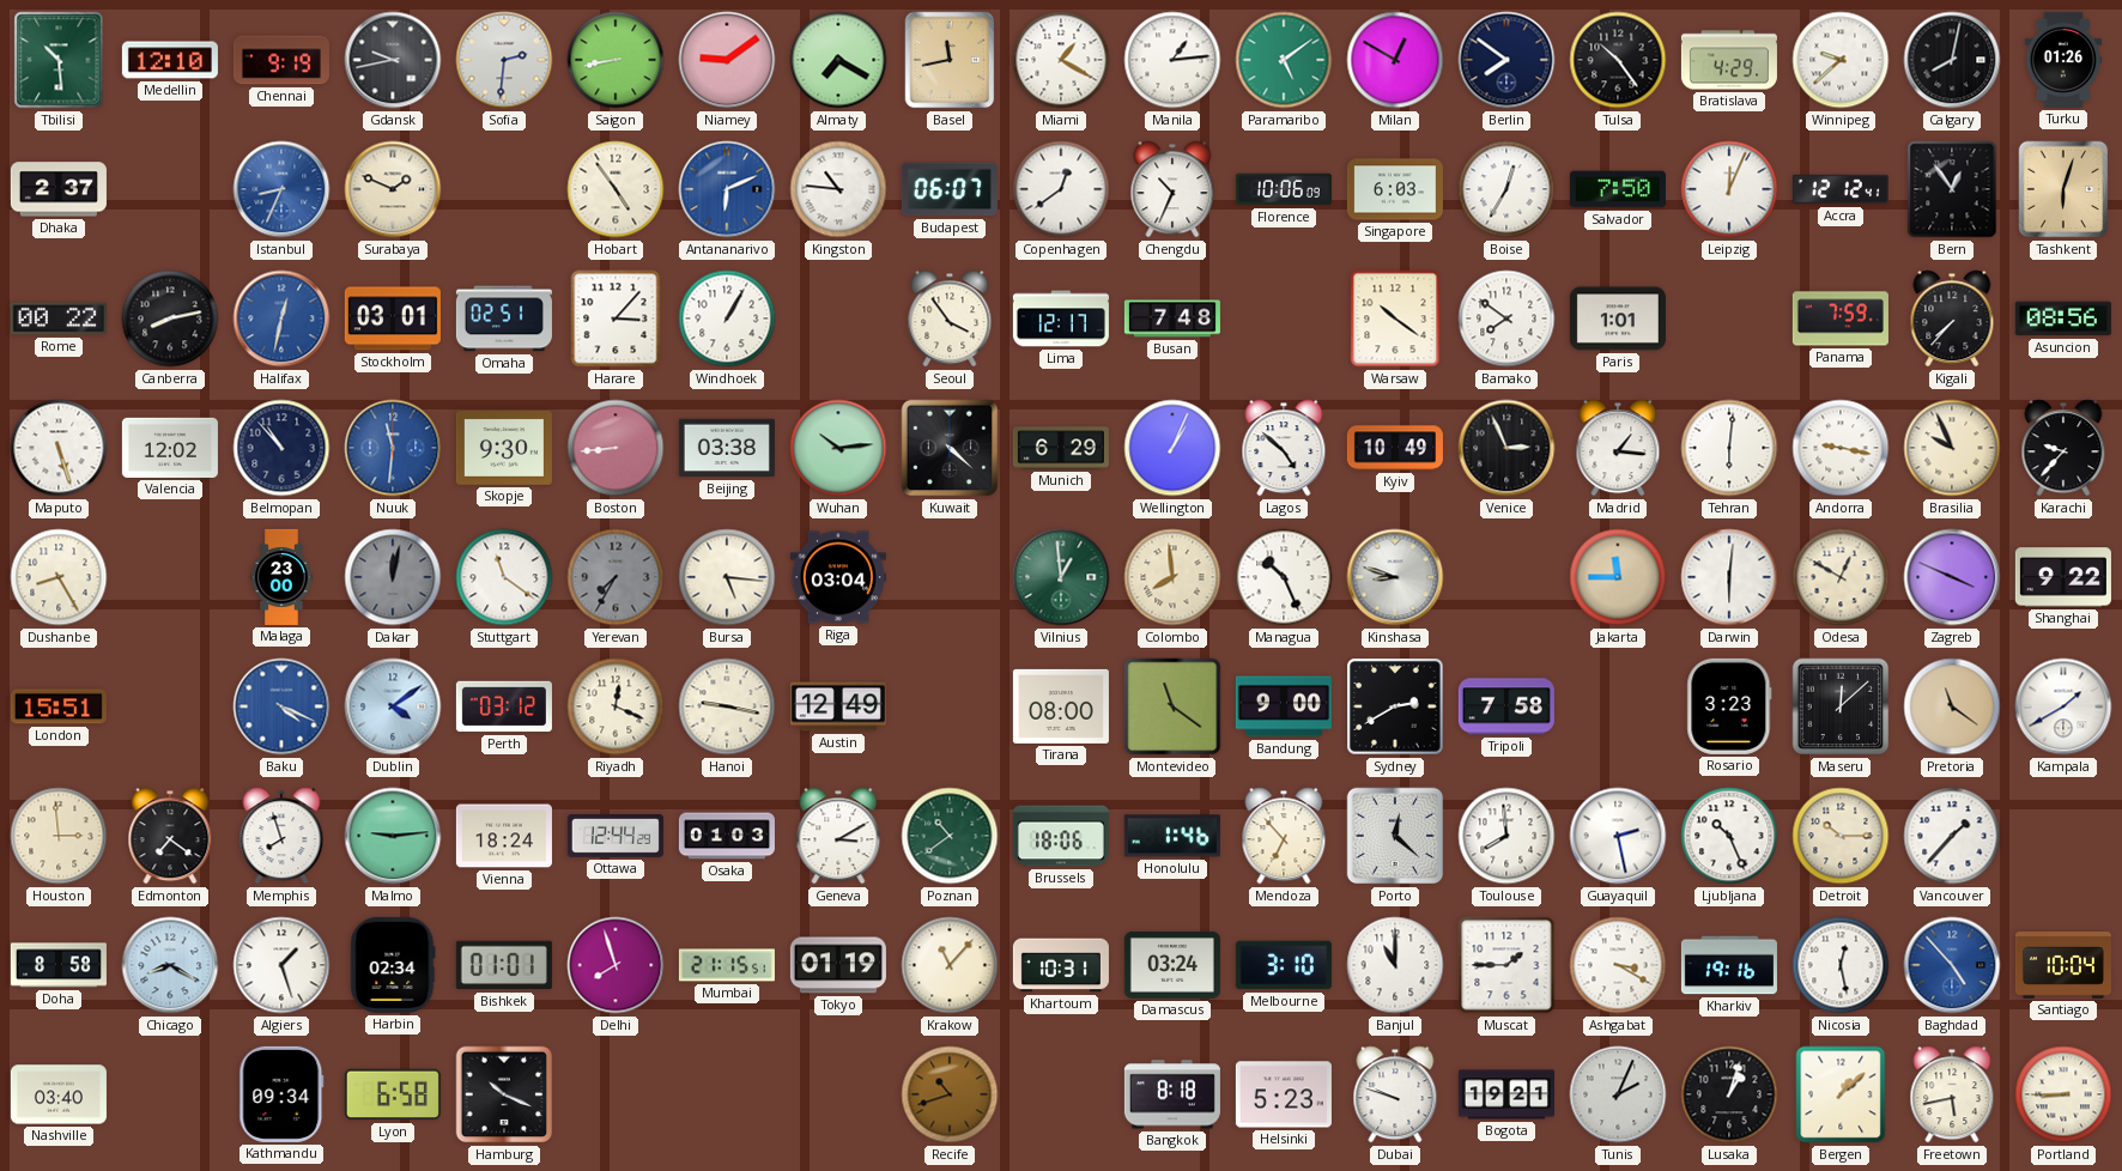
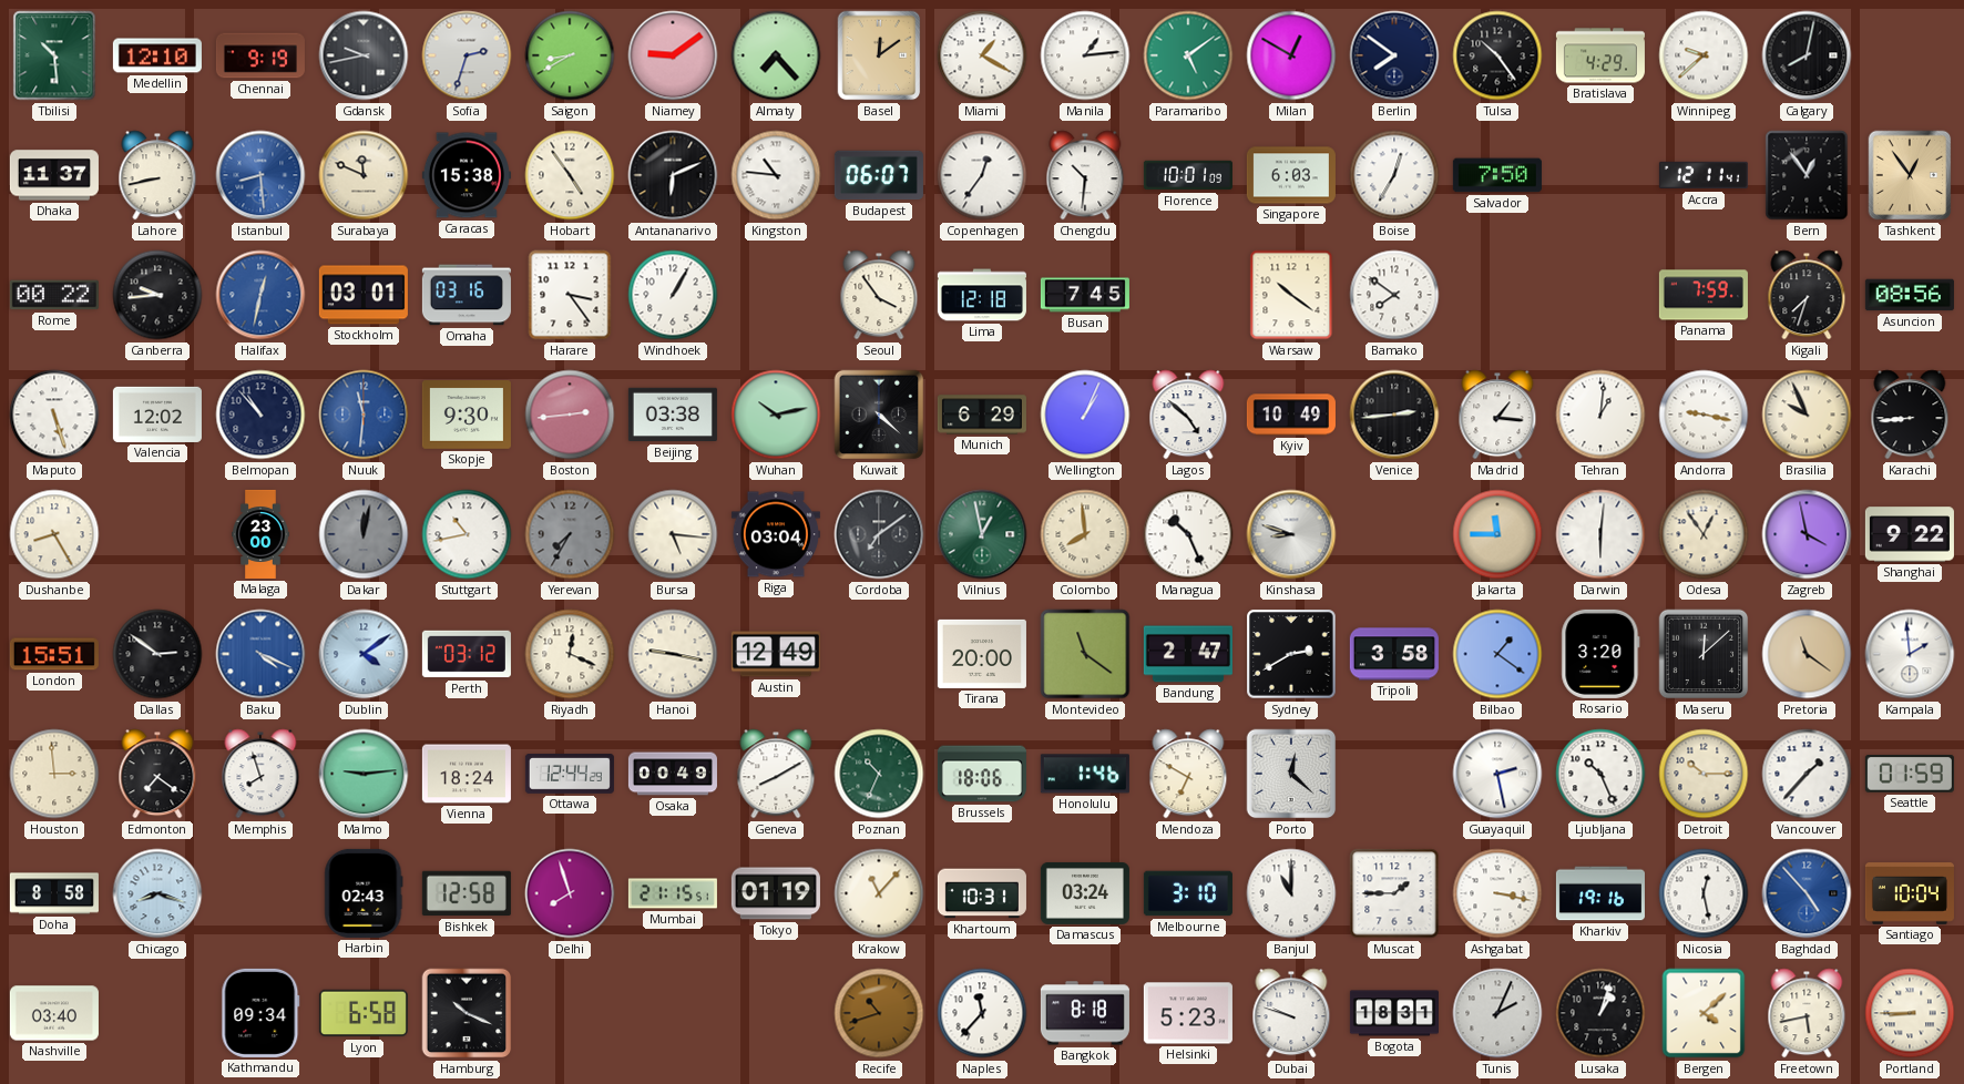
Sofia: 2:31 -> 2:33 (467, 55)
Saigon: 8:43 -> 8:40 (570, 55)
Almaty: 7:20 -> 7:23 (776, 55)
Basel: 11:43 -> 12:09 (879, 55)
Turku: 01:26 -> none (2063, 60)
Dhaka: 2:37 -> 11:37 (54, 175)
Lahore: none -> 8:43 (157, 175)
Istanbul: 8:34 -> 8:29 (260, 175)
Surabaya: 1:49 -> 11:49 (364, 175)
Caracas: none -> 15:38 (467, 175)
Antananarivo dial: blue -> black (673, 175)
Copenhagen: 12:39 -> 12:36 (982, 175)
Chengdu: 10:34 -> 10:31 (1085, 175)
Florence: 10:06 -> 10:01 (1188, 175)
Leipzig: 12:04 -> none (1729, 189)
Accra: 12:12 -> 12:11 (1704, 175)
Tashkent: 6:03 -> 12:54 (1910, 175)
Canberra: 8:13 -> 9:44 (157, 295)
Omaha: 02:51 -> 03:16 (467, 295)
Harare: 3:07 -> 3:24 (570, 295)
Lima: 12:17 -> 12:18 (982, 295)
Busan: 7:48 -> 7:45 (1085, 295)
Paris: 1:01 -> none (1618, 318)
Kigali: 7:37 -> 7:33 (1807, 295)
Boston: 8:44 -> 2:44 (570, 415)
Wuhan: 10:14 -> 10:13 (776, 415)
Venice: 2:56 -> 2:44 (1394, 415)
Tehran: 6:01 -> 1:01 (1600, 415)
Karachi: 9:37 -> 8:44 (1910, 415)
Stuttgart: 11:21 -> 10:43 (467, 534)
Cordoba: none -> 7:09 (879, 534)
Vilnius: 12:59 -> 12:58 (982, 534)
Odesa: 12:50 -> 12:54 (1704, 534)
Zagreb: 3:49 -> 3:58 (1807, 534)
Dallas: none -> 2:51 (157, 654)
Tirana: 08:00 -> 20:00 (982, 654)
Bandung: 9:00 -> 2:47 (1188, 654)
Tripoli: 7:58 -> 3:58 (1394, 654)
Bilbao: none -> 1:21 (1497, 654)
Rosario: 3:23 -> 3:20 (1600, 654)
Kampala: 1:40 -> 1:59 (1910, 654)
Osaka: 01:03 -> 00:49 (673, 774)
Geneva: 3:10 -> 8:10 (776, 774)
Poznan: 10:39 -> 10:34 (879, 774)
Mendoza: 6:53 -> 6:50 (1188, 774)
Toulouse: 7:59 -> none (1506, 836)
Seattle: none -> 01:59 (1910, 774)
Chicago: 8:20 -> 8:18 (157, 893)
Algiers: 1:27 -> none (281, 965)
Harbin: 02:34 -> 02:43 (364, 893)
Bishkek: 01:01 -> 12:58 (467, 893)
Ashgabat: 3:20 -> 3:17 (1497, 893)
Naples: none -> 11:37 (982, 1013)
Bogota: 19:21 -> 18:31 (1394, 1013)
Bergen: 1:08 -> 4:08 (1704, 1013)
